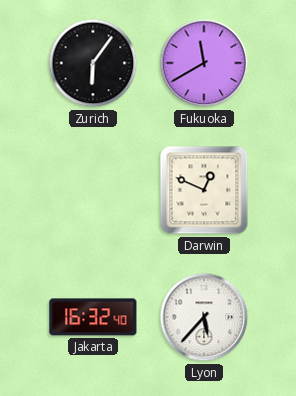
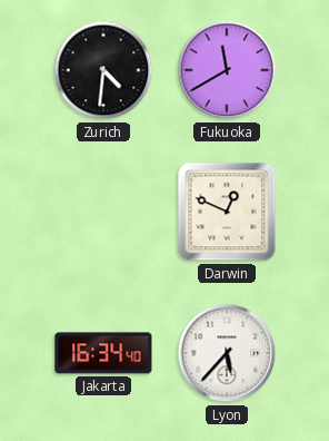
Zurich: 6:06 -> 4:31 (103, 70)
Jakarta: 16:32 -> 16:34 (103, 353)
